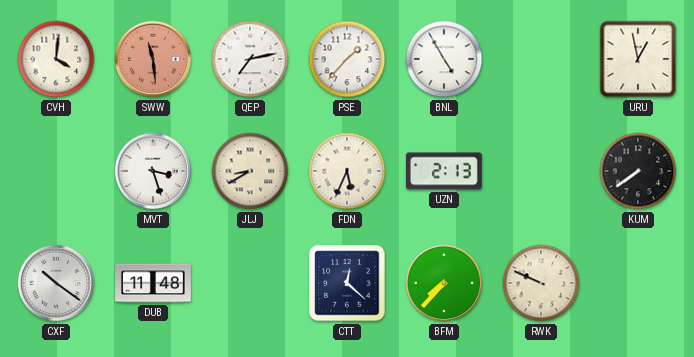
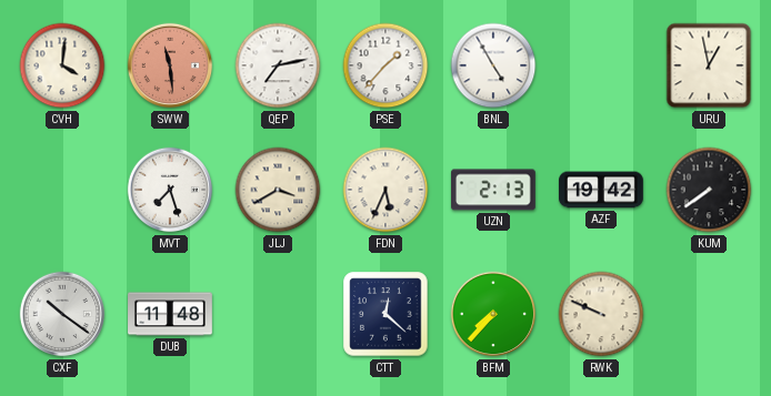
MVT: 3:27 -> 7:27 (170, 190)
JLJ: 8:40 -> 3:40 (278, 190)
AZF: none -> 19:42 (602, 190)
